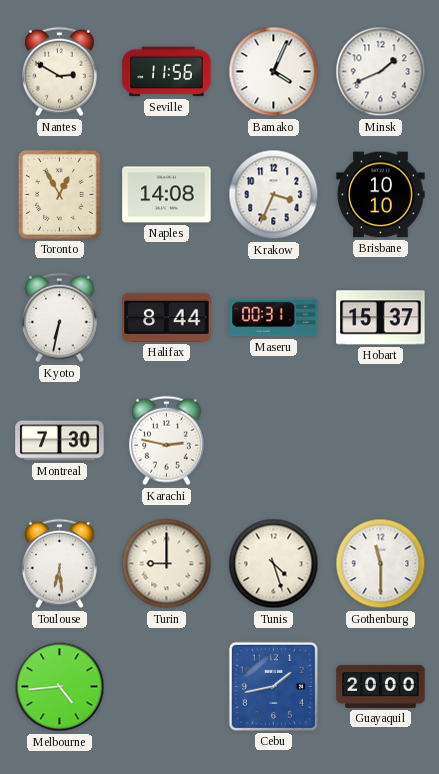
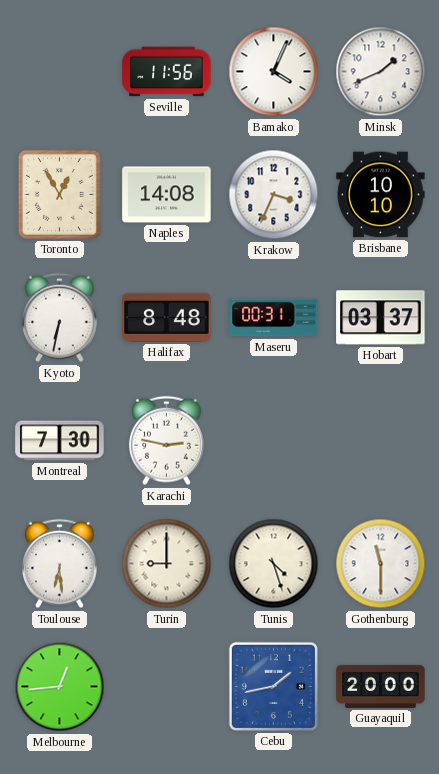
Nantes: 2:50 -> none (59, 72)
Halifax: 8:44 -> 8:48 (167, 317)
Hobart: 15:37 -> 03:37 (381, 318)
Melbourne: 4:44 -> 12:44 (60, 687)
